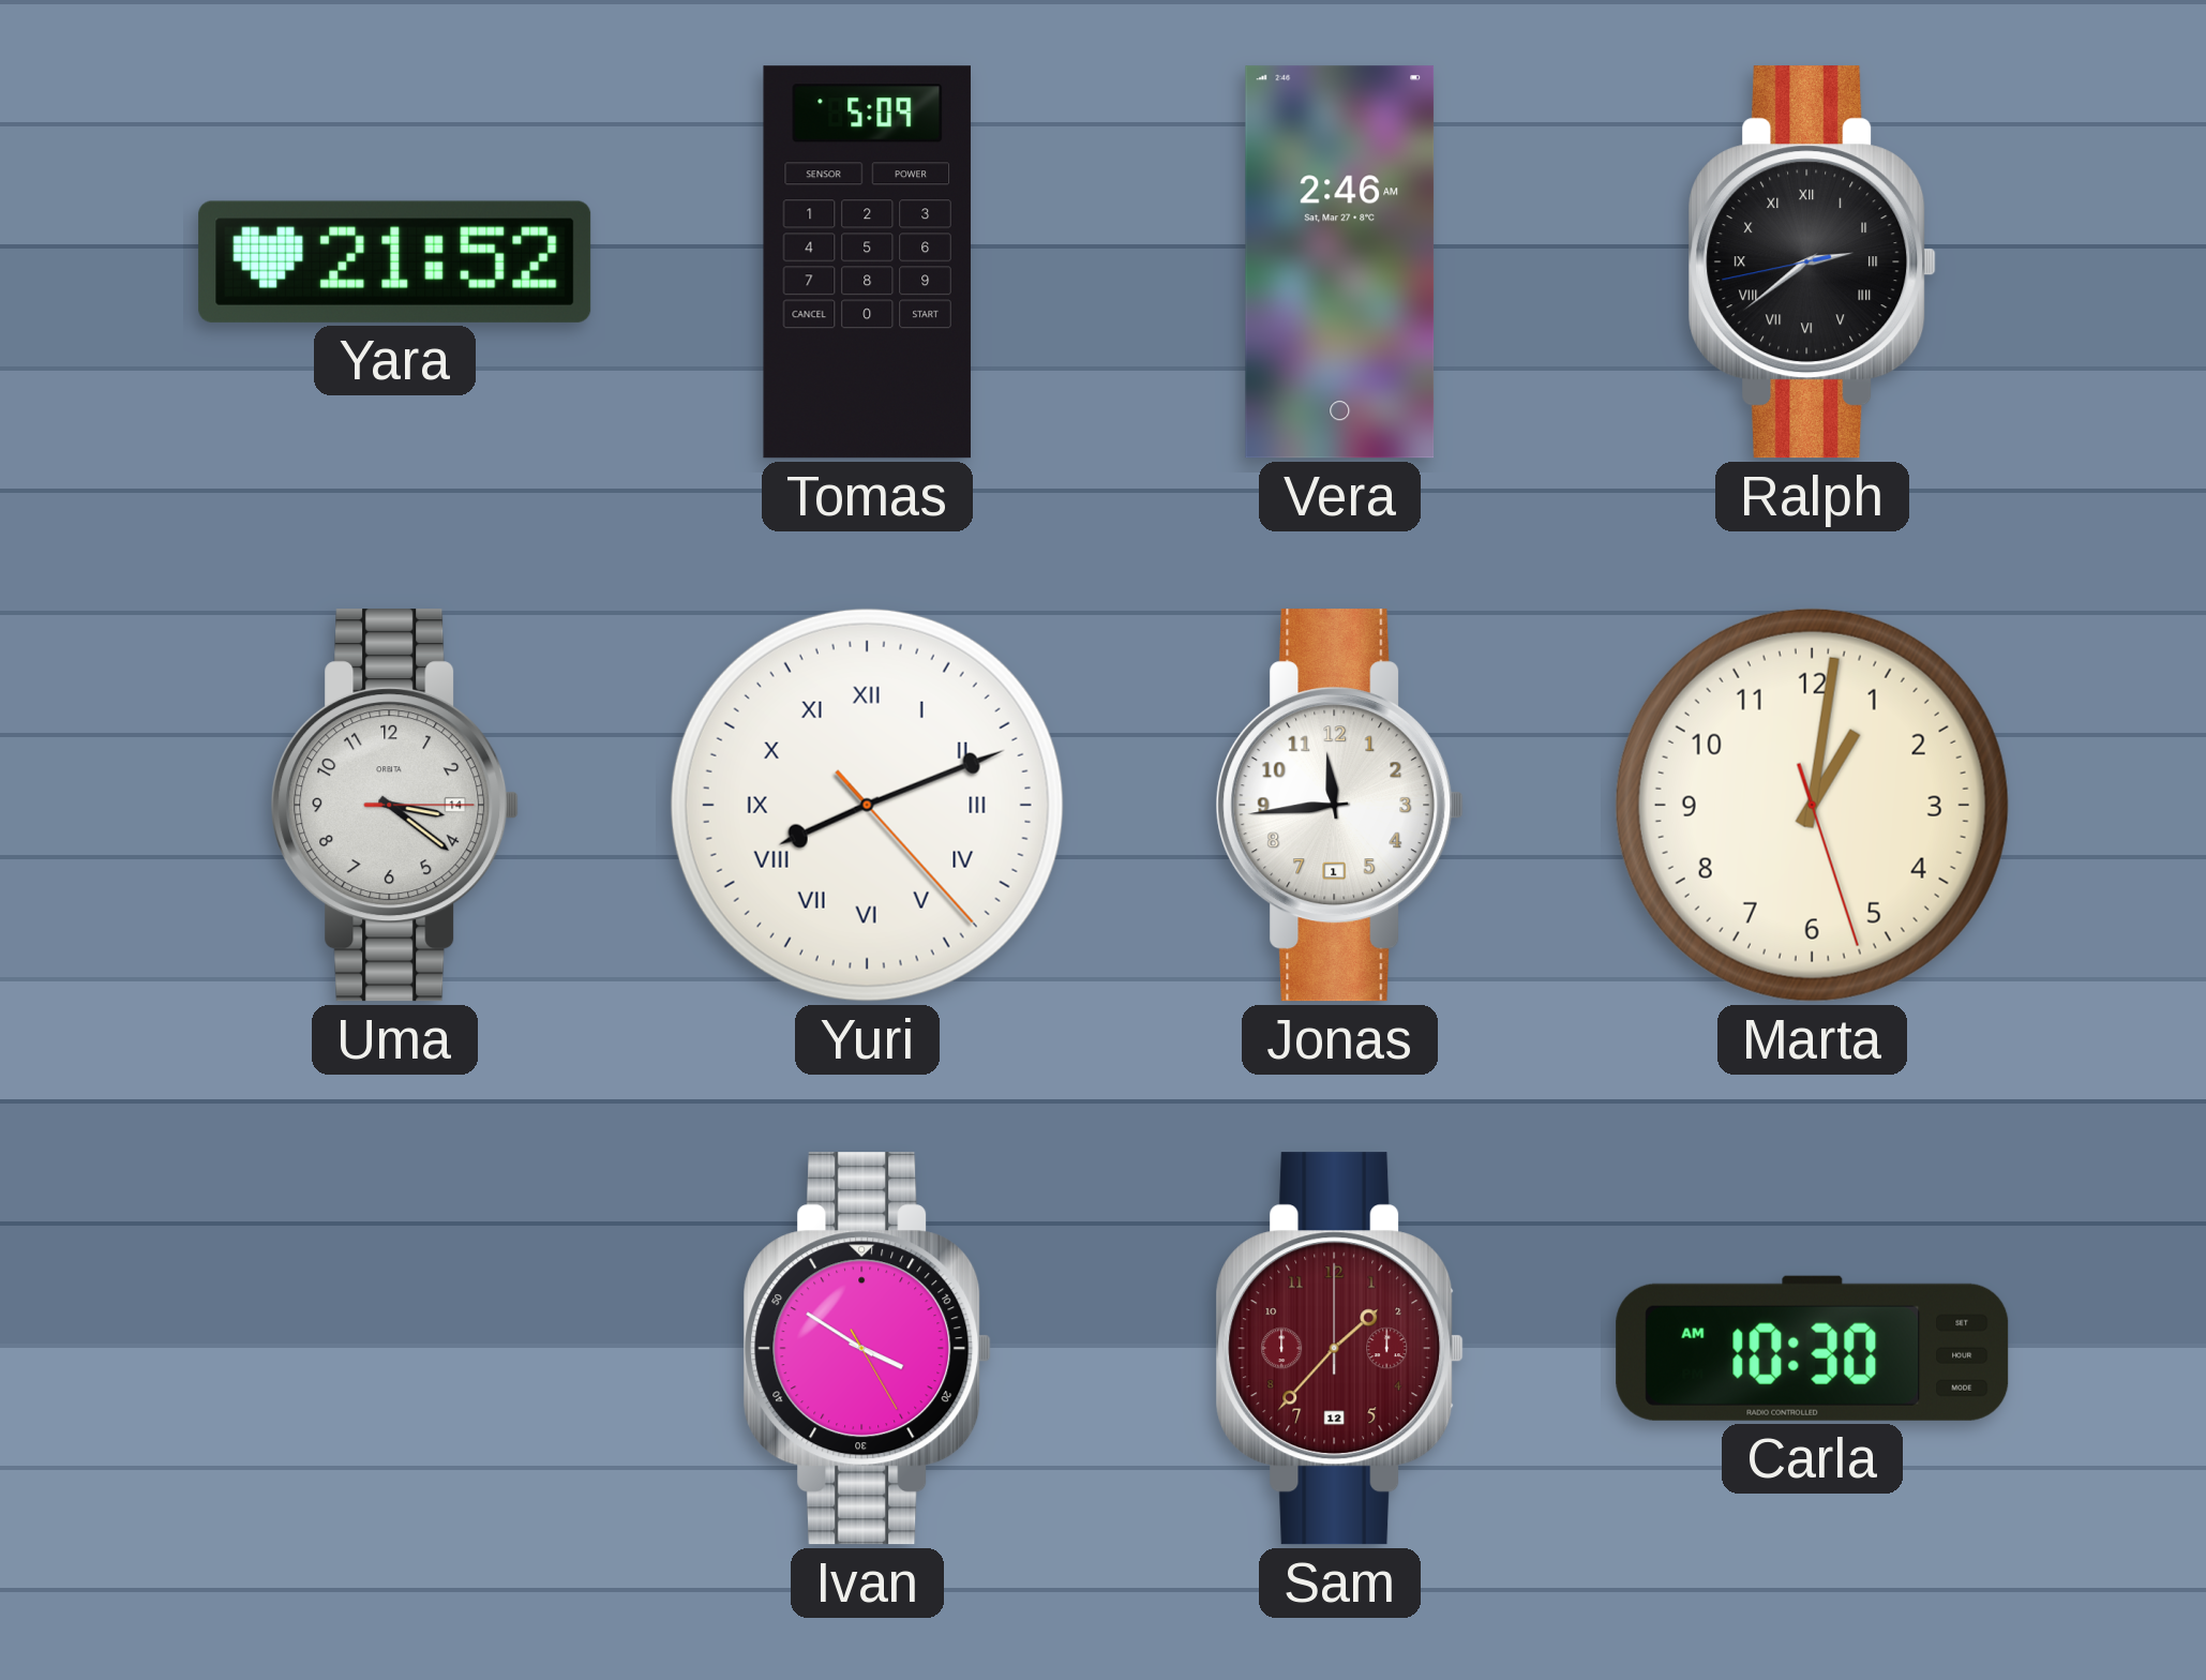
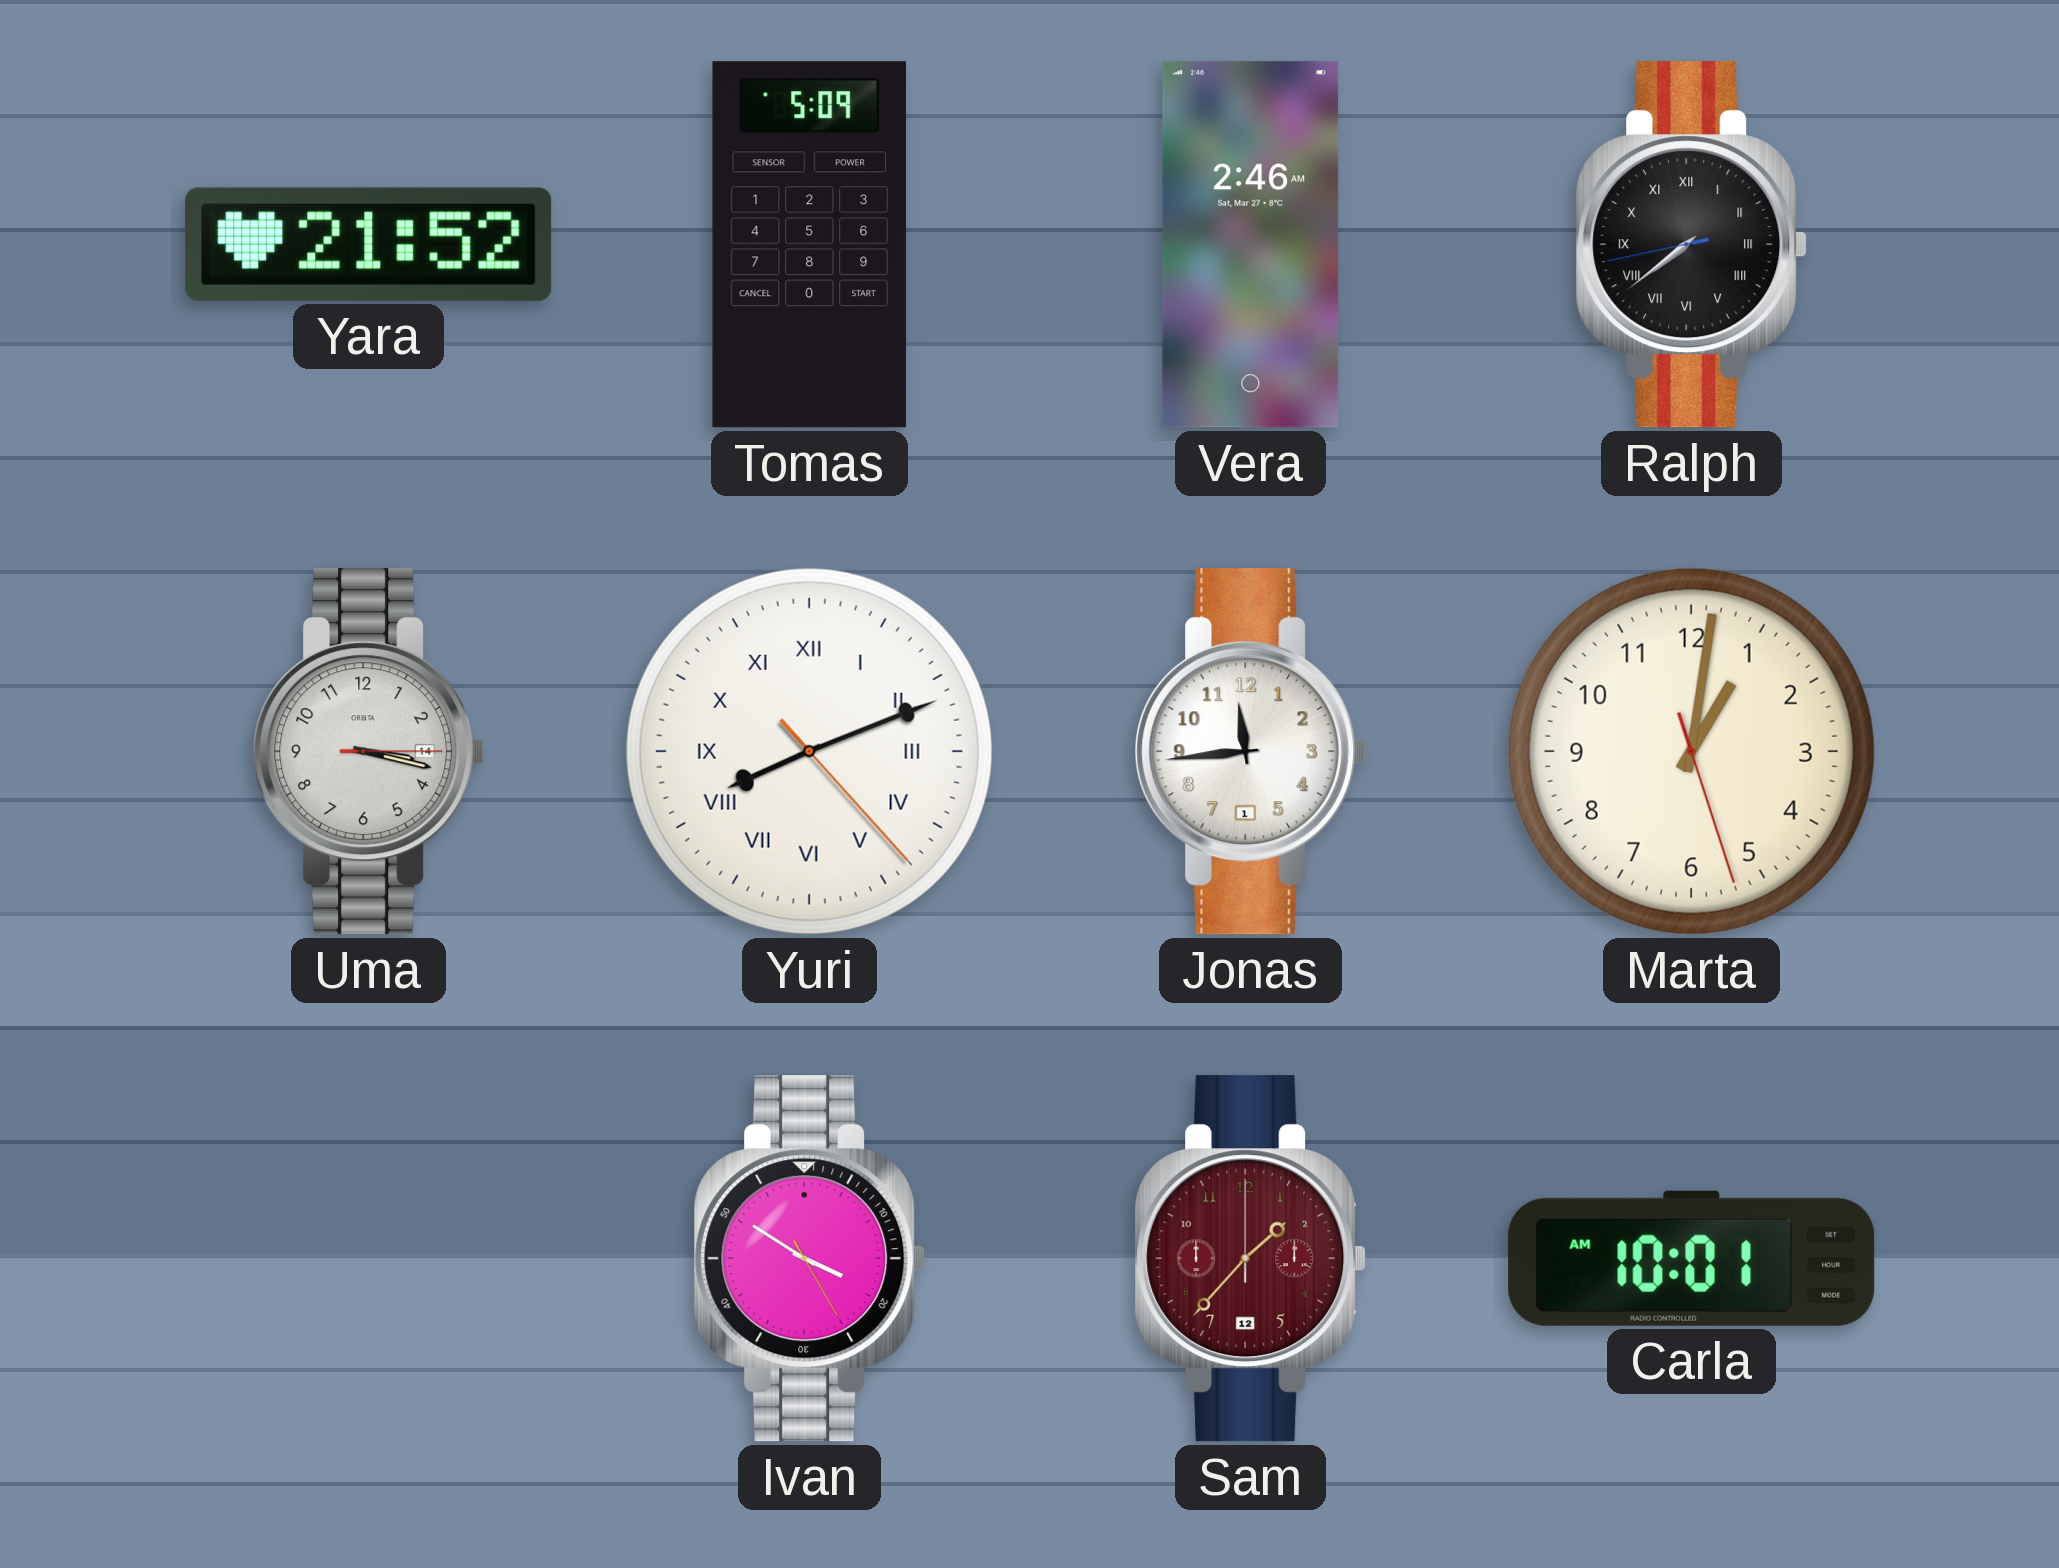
Ralph: 2:38 -> 7:38 (1692, 245)
Uma: 3:21 -> 3:17 (369, 752)
Carla: 10:30 -> 10:01 (1692, 1258)
